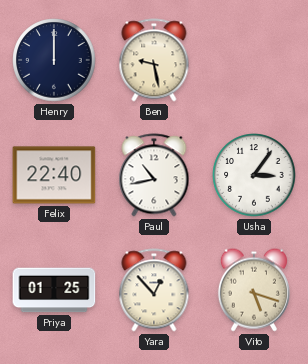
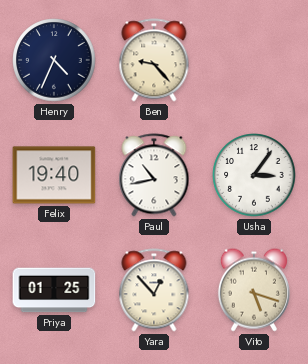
Henry: 12:00 -> 4:34 (54, 60)
Ben: 9:28 -> 9:23 (154, 60)
Felix: 22:40 -> 19:40 (54, 175)
